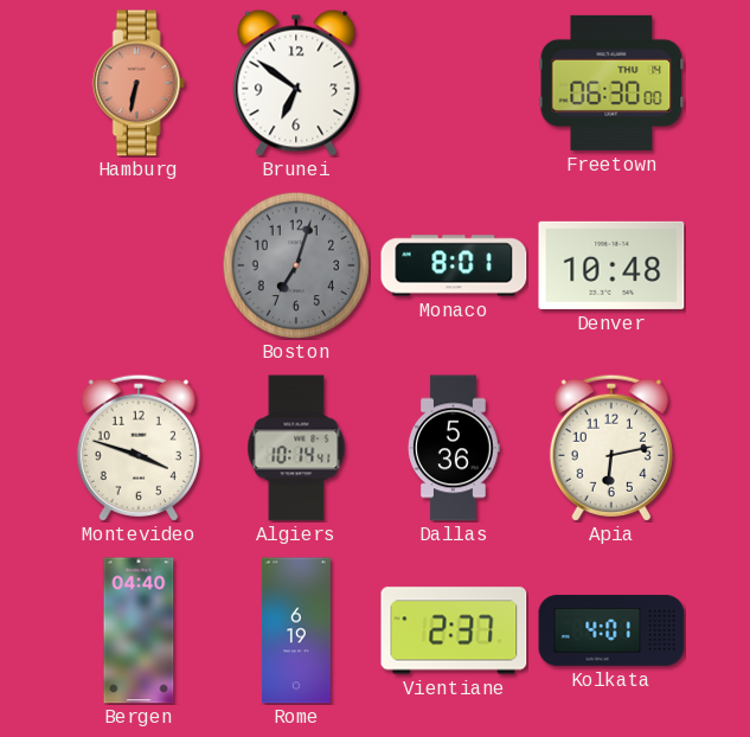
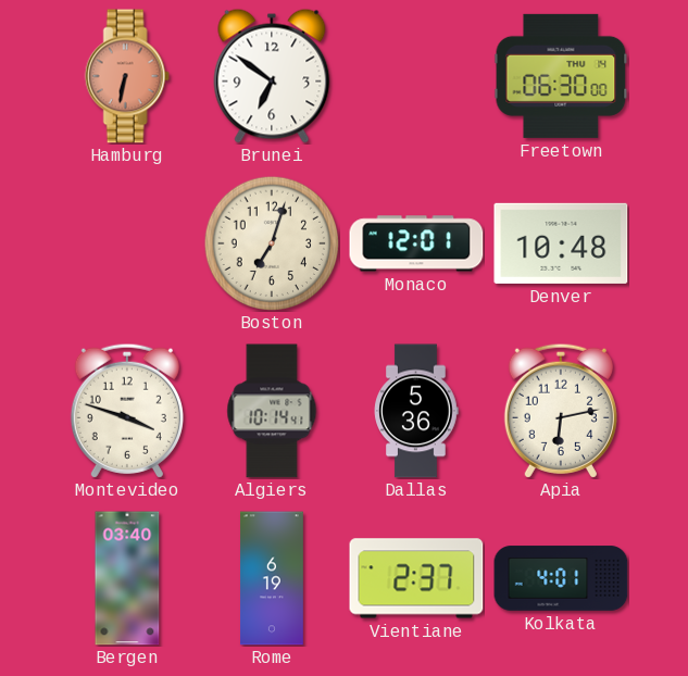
Boston dial: grey -> cream (272, 243)
Monaco: 8:01 -> 12:01 (416, 243)
Bergen: 04:40 -> 03:40 (127, 578)
